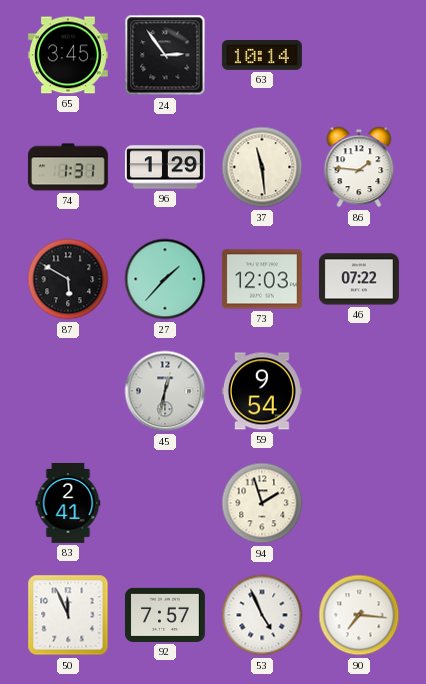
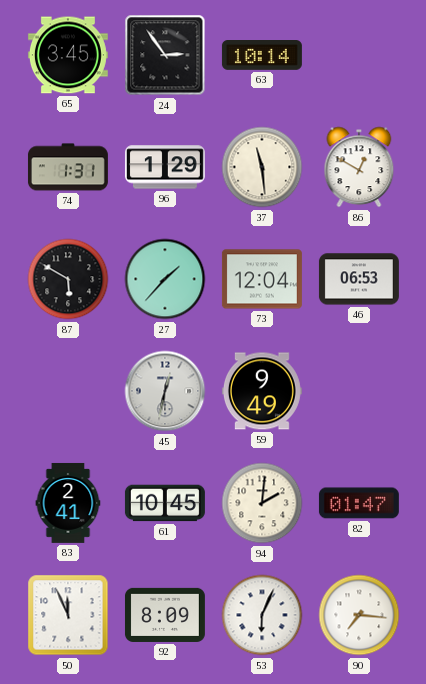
86: 1:46 -> 12:50 (359, 167)
73: 12:03 -> 12:04 (262, 279)
46: 07:22 -> 06:53 (359, 279)
59: 9:54 -> 9:49 (262, 391)
61: none -> 10:45 (165, 503)
94: 1:57 -> 2:01 (262, 503)
82: none -> 01:47 (359, 503)
92: 7:57 -> 8:09 (165, 615)
53: 4:56 -> 6:04 (262, 615)
